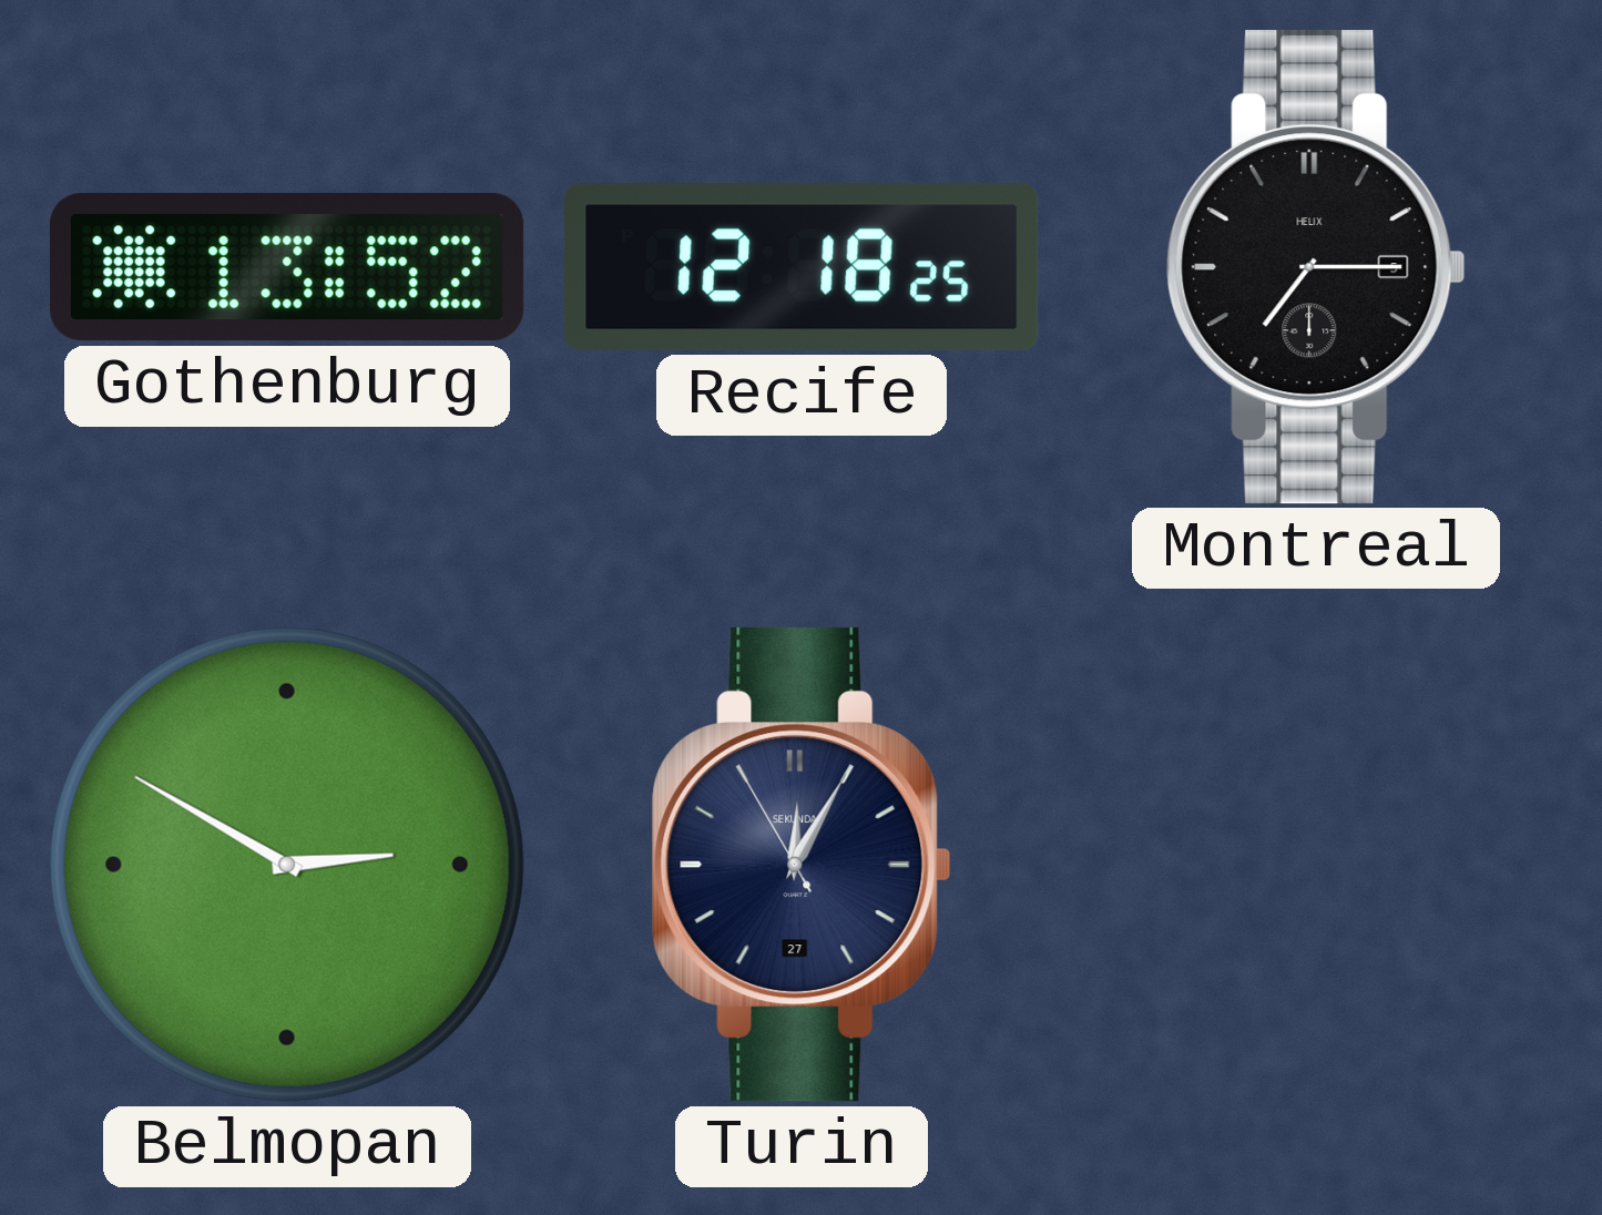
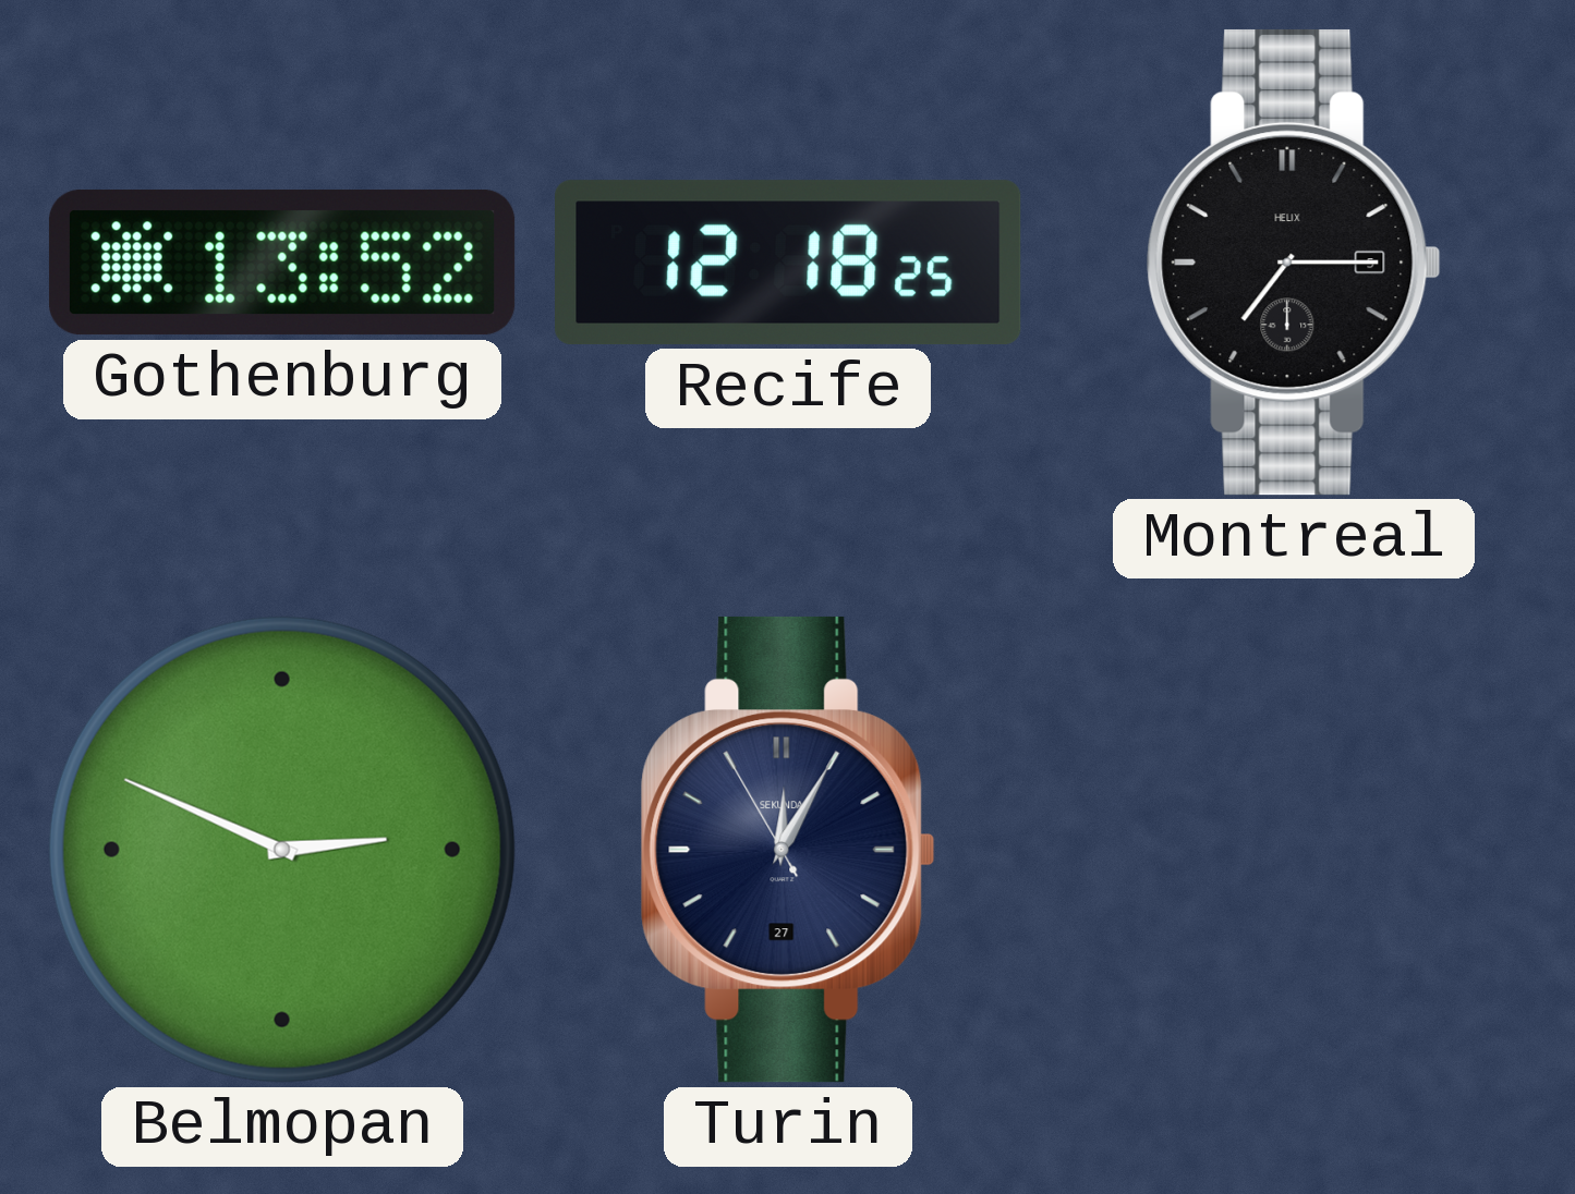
Belmopan: 2:50 -> 2:49 (282, 850)
